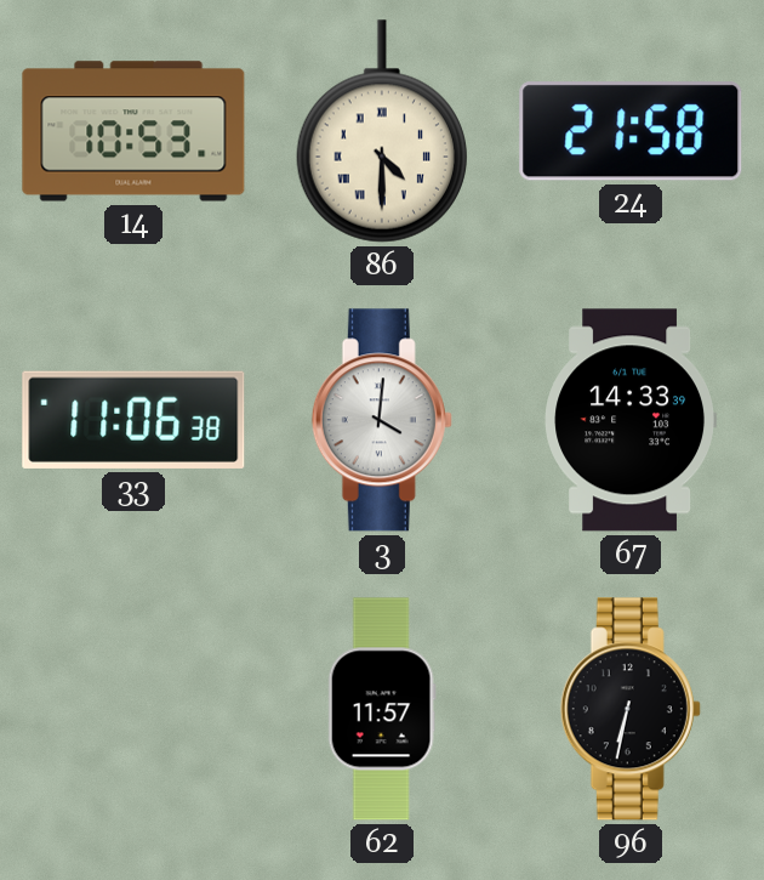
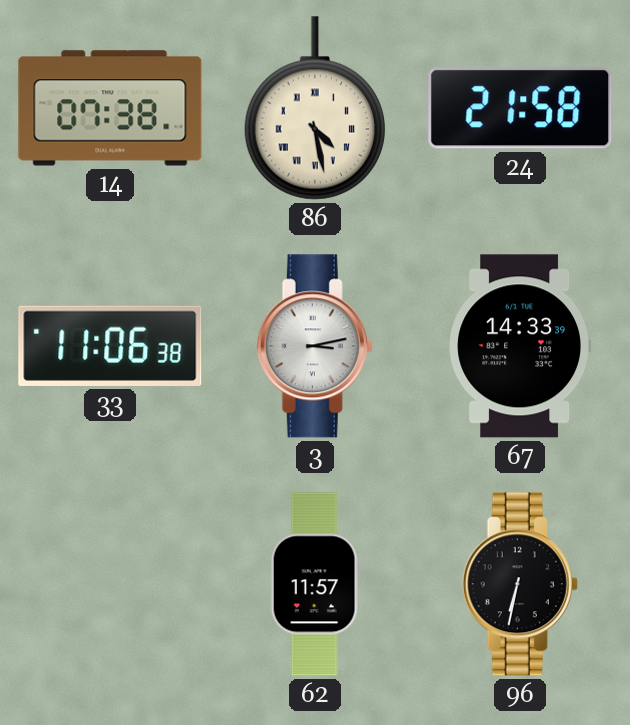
14: 10:53 -> 07:38 (110, 108)
86: 4:30 -> 4:28 (315, 108)
3: 4:01 -> 3:13 (315, 346)
